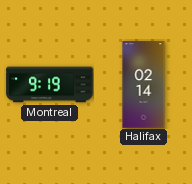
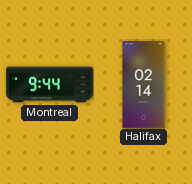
Montreal: 9:19 -> 9:44 (50, 85)
